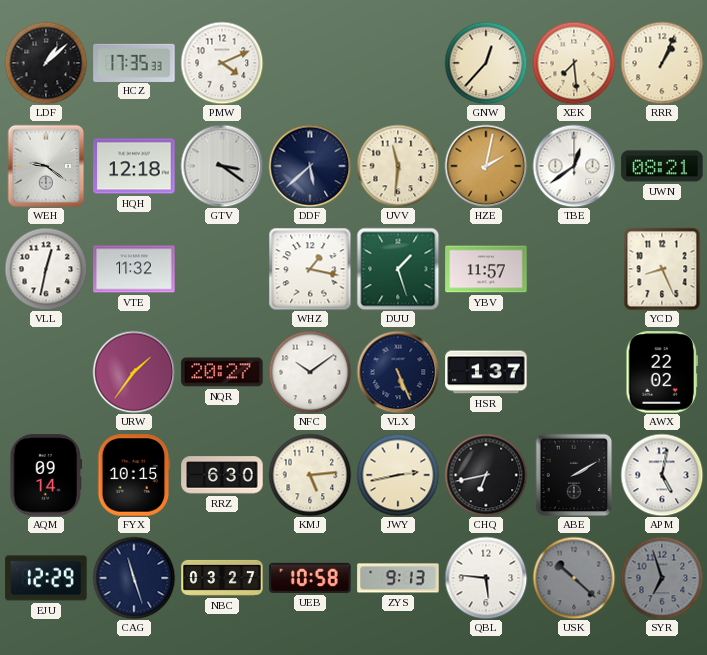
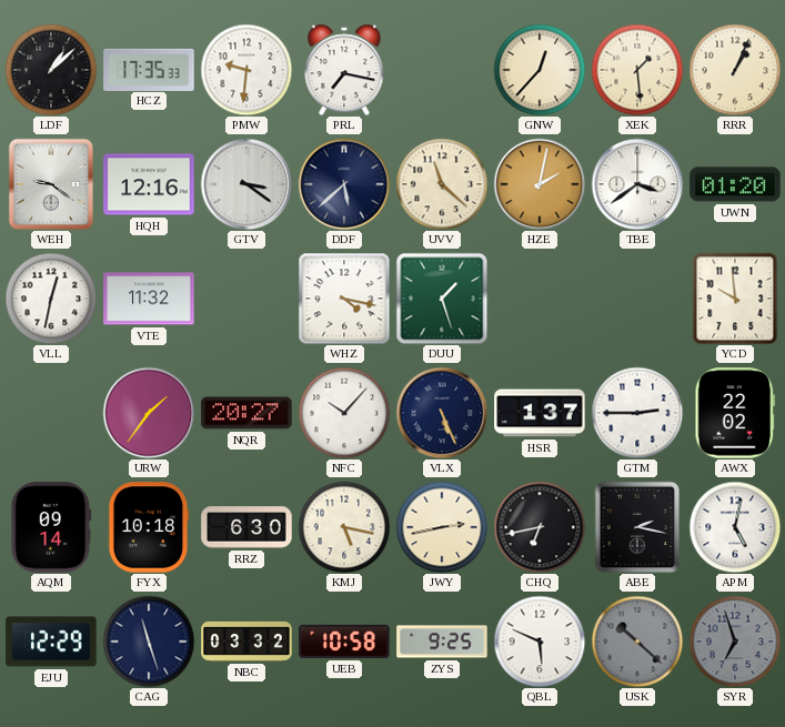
PMW: 4:11 -> 9:31 (246, 70)
PRL: none -> 7:17 (344, 70)
XEK: 7:29 -> 1:29 (637, 70)
HQH: 12:18 -> 12:16 (149, 184)
UVV: 11:31 -> 11:22 (442, 184)
TBE: 12:39 -> 3:39 (637, 184)
UWN: 08:21 -> 01:20 (735, 184)
WHZ: 1:17 -> 4:17 (344, 299)
YBV: 11:57 -> none (486, 269)
YCD: 8:26 -> 9:59 (735, 299)
NFC: 10:09 -> 10:07 (344, 413)
GTM: none -> 2:45 (637, 413)
FYX: 10:15 -> 10:18 (149, 527)
KMJ: 5:14 -> 5:17 (344, 527)
ABE: 2:10 -> 2:17 (637, 527)
NBC: 03:27 -> 03:32 (246, 642)
ZYS: 9:13 -> 9:25 (442, 642)
QBL: 5:46 -> 5:49 (540, 642)
